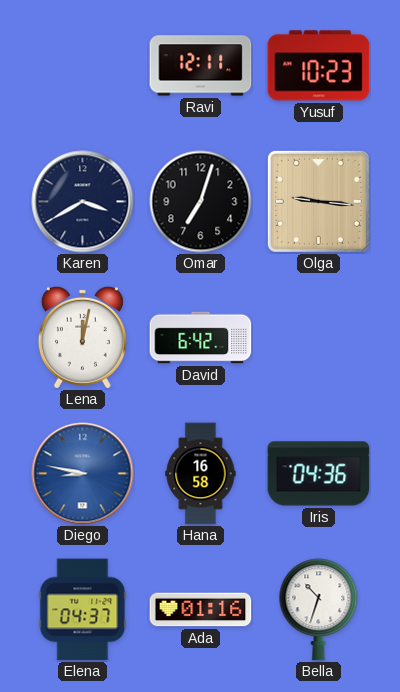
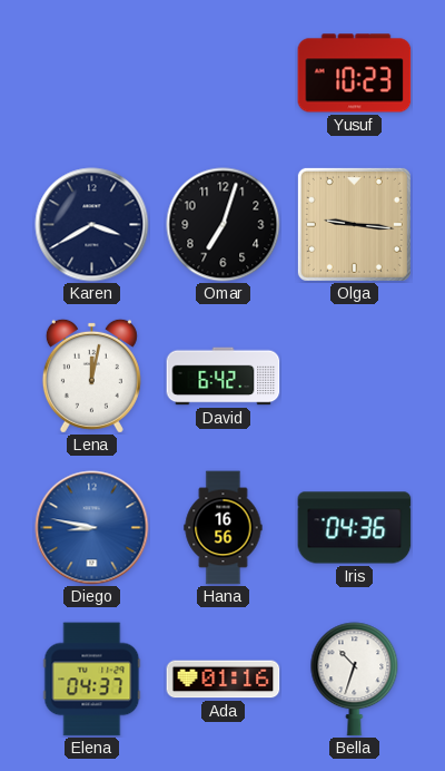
Ravi: 12:11 -> none (201, 66)
Hana: 16:58 -> 16:56 (224, 528)
